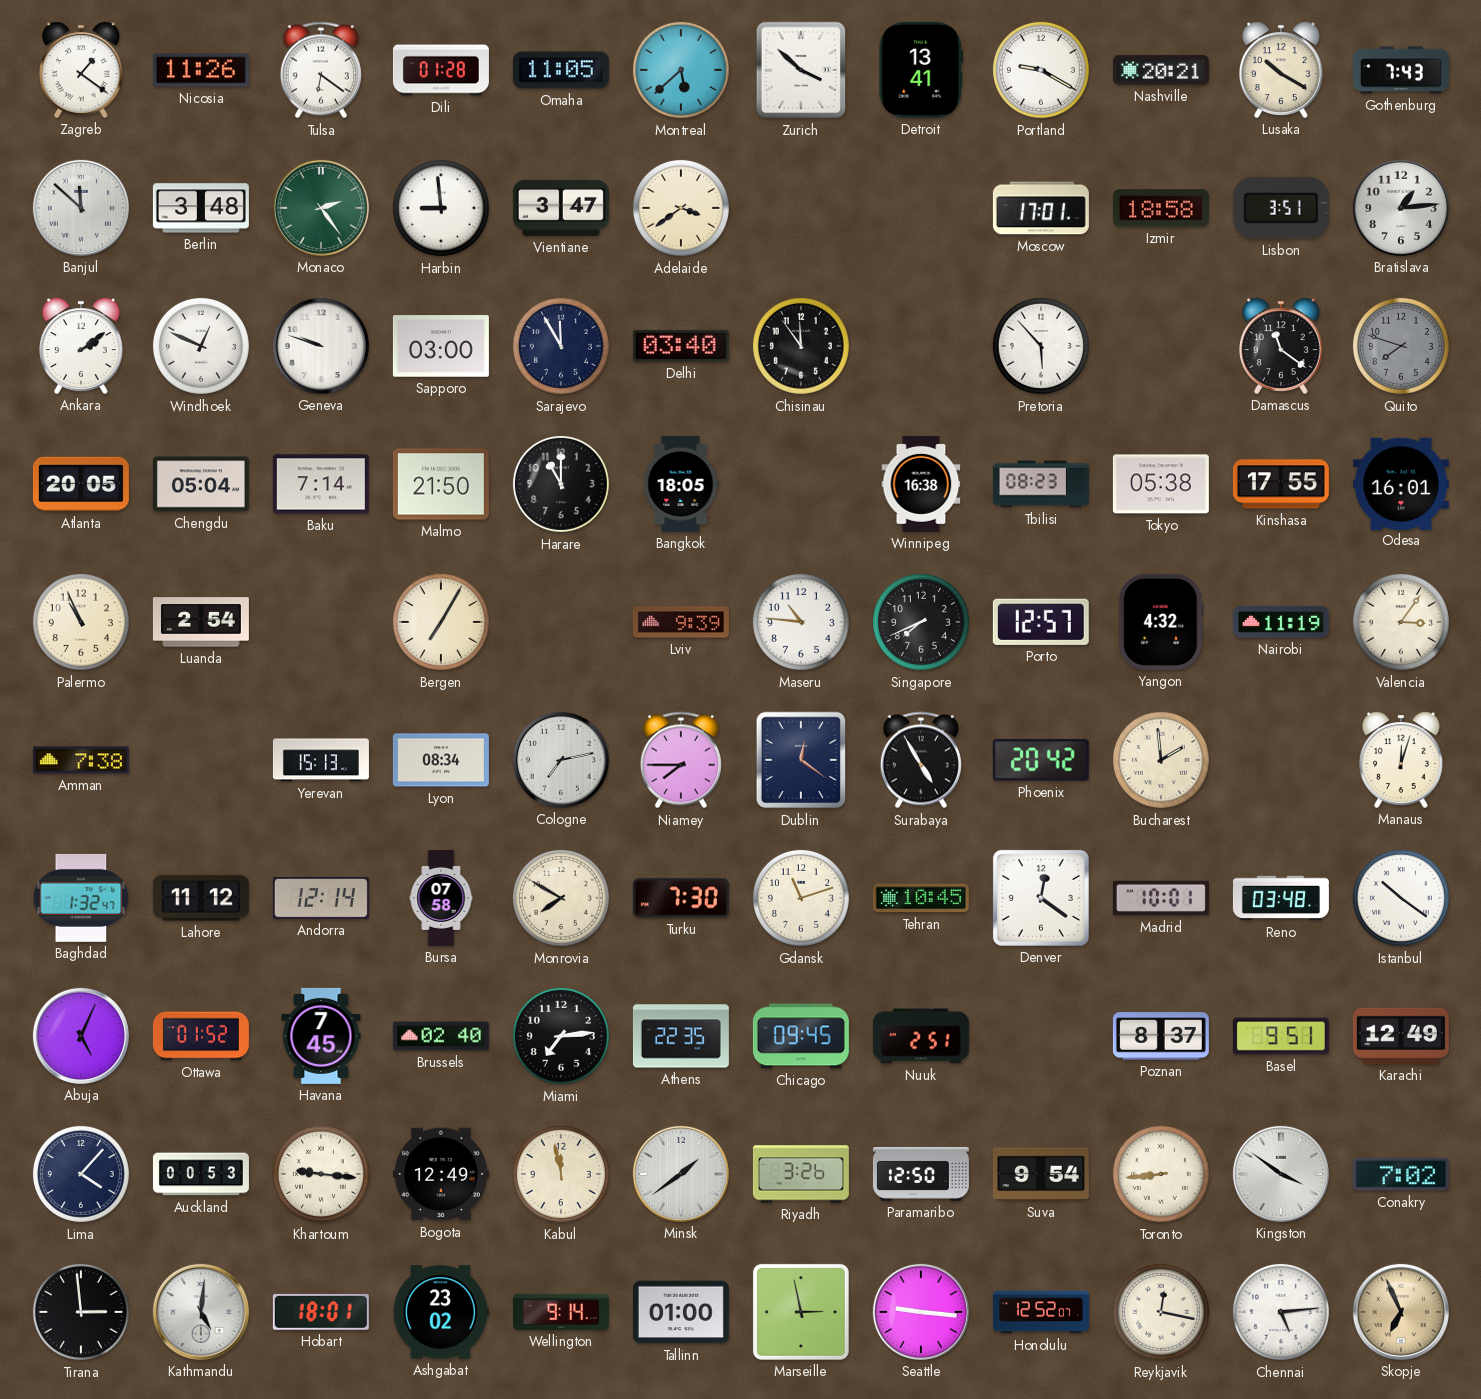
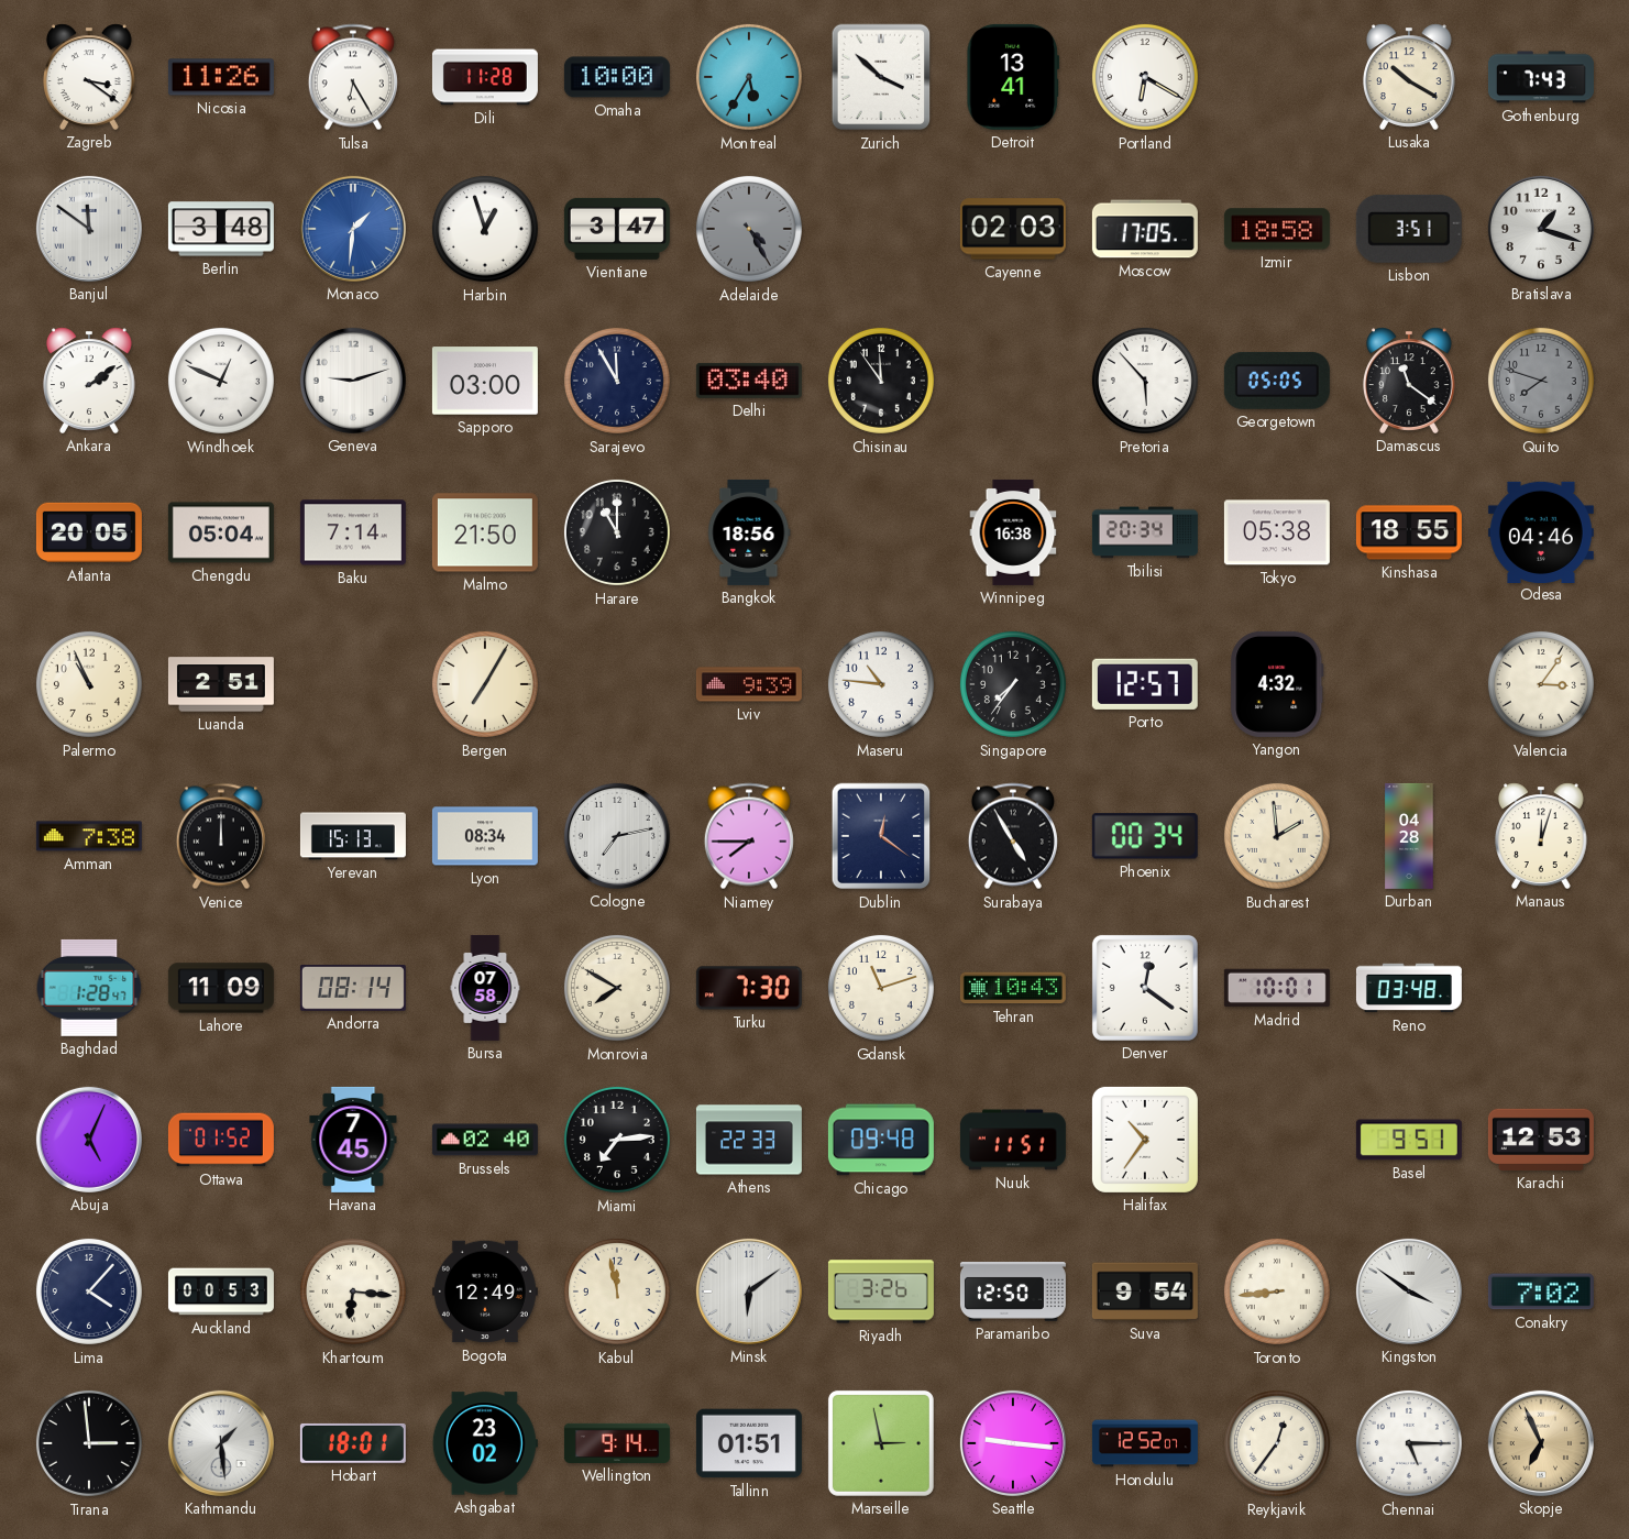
Zagreb: 1:21 -> 3:21 (90, 77)
Tulsa: 6:21 -> 6:25 (353, 77)
Dili: 01:28 -> 11:28 (485, 77)
Omaha: 11:05 -> 10:00 (617, 77)
Montreal: 5:38 -> 5:35 (749, 77)
Portland: 9:20 -> 6:20 (1145, 77)
Nashville: 20:21 -> none (1161, 70)
Banjul: 11:52 -> 11:51 (89, 229)
Monaco: 2:24 -> 1:31 (353, 229)
Monaco dial: green -> blue (353, 229)
Harbin: 8:59 -> 12:57 (485, 229)
Adelaide: 3:39 -> 4:25 (749, 229)
Adelaide dial: cream -> grey (749, 229)
Cayenne: none -> 02:03 (1013, 229)
Moscow: 17:01 -> 17:05 (1145, 229)
Bratislava: 1:14 -> 1:18 (1541, 229)
Geneva: 9:48 -> 9:12 (353, 381)
Georgetown: none -> 05:05 (1277, 381)
Bangkok: 18:05 -> 18:56 (749, 532)
Tbilisi: 08:23 -> 20:34 (1145, 532)
Kinshasa: 17:55 -> 18:55 (1409, 532)
Odesa: 16:01 -> 04:46 (1541, 531)
Luanda: 2:54 -> 2:51 (221, 684)
Singapore: 7:41 -> 7:36 (1013, 684)
Nairobi: 11:19 -> none (1281, 622)
Venice: none -> 12:00 (221, 836)
Phoenix: 20:42 -> 00:34 (1145, 836)
Durban: none -> 04:28 (1409, 836)
Baghdad: 1:32 -> 1:28 (89, 988)
Lahore: 11:12 -> 11:09 (221, 988)
Andorra: 12:14 -> 08:14 (353, 989)
Tehran: 10:45 -> 10:43 (1013, 988)
Istanbul: 10:21 -> none (1401, 898)
Athens: 22:35 -> 22:33 (749, 1140)
Chicago: 09:45 -> 09:48 (881, 1140)
Nuuk: 2:51 -> 11:51 (1013, 1140)
Halifax: none -> 10:36 (1145, 1140)
Poznan: 8:37 -> none (1161, 1036)
Karachi: 12:49 -> 12:53 (1541, 1140)
Khartoum: 9:16 -> 6:16 (353, 1291)
Minsk: 1:39 -> 6:09 (749, 1291)
Kathmandu: 5:01 -> 1:29 (221, 1443)
Tallinn: 01:00 -> 01:51 (749, 1443)
Reykjavik: 12:17 -> 12:36 (1277, 1443)
Chennai: 5:14 -> 5:15 (1409, 1443)
